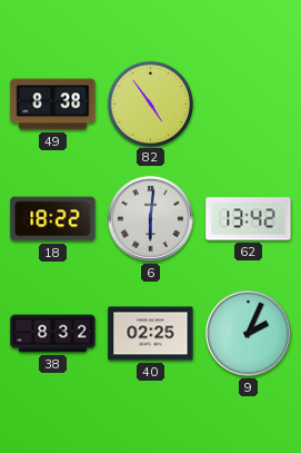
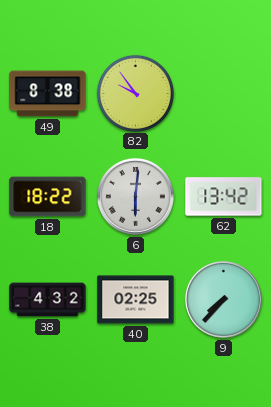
82: 4:54 -> 9:54 (135, 93)
38: 8:32 -> 4:32 (48, 300)
9: 2:04 -> 7:37 (224, 300)
